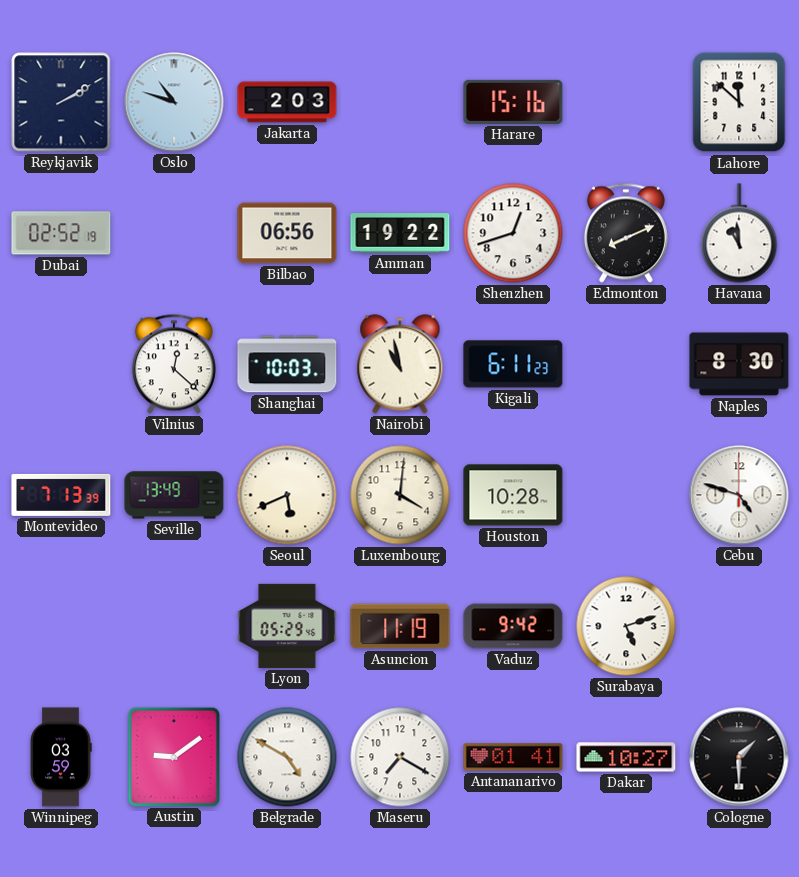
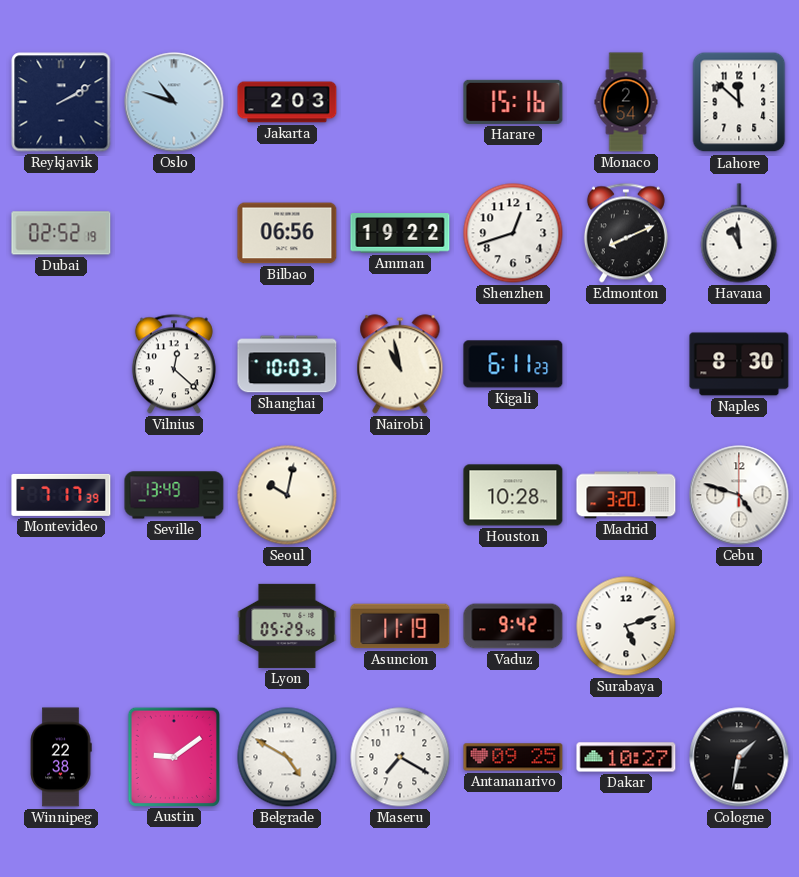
Monaco: none -> 2:54 (626, 102)
Montevideo: 7:13 -> 7:17 (61, 495)
Seoul: 5:41 -> 10:02 (287, 495)
Luxembourg: 4:01 -> none (400, 495)
Madrid: none -> 3:20 (626, 495)
Winnipeg: 03:59 -> 22:38 (61, 757)
Antananarivo: 01:41 -> 09:25 (513, 757)
Cologne: 1:30 -> 1:32 (739, 757)
